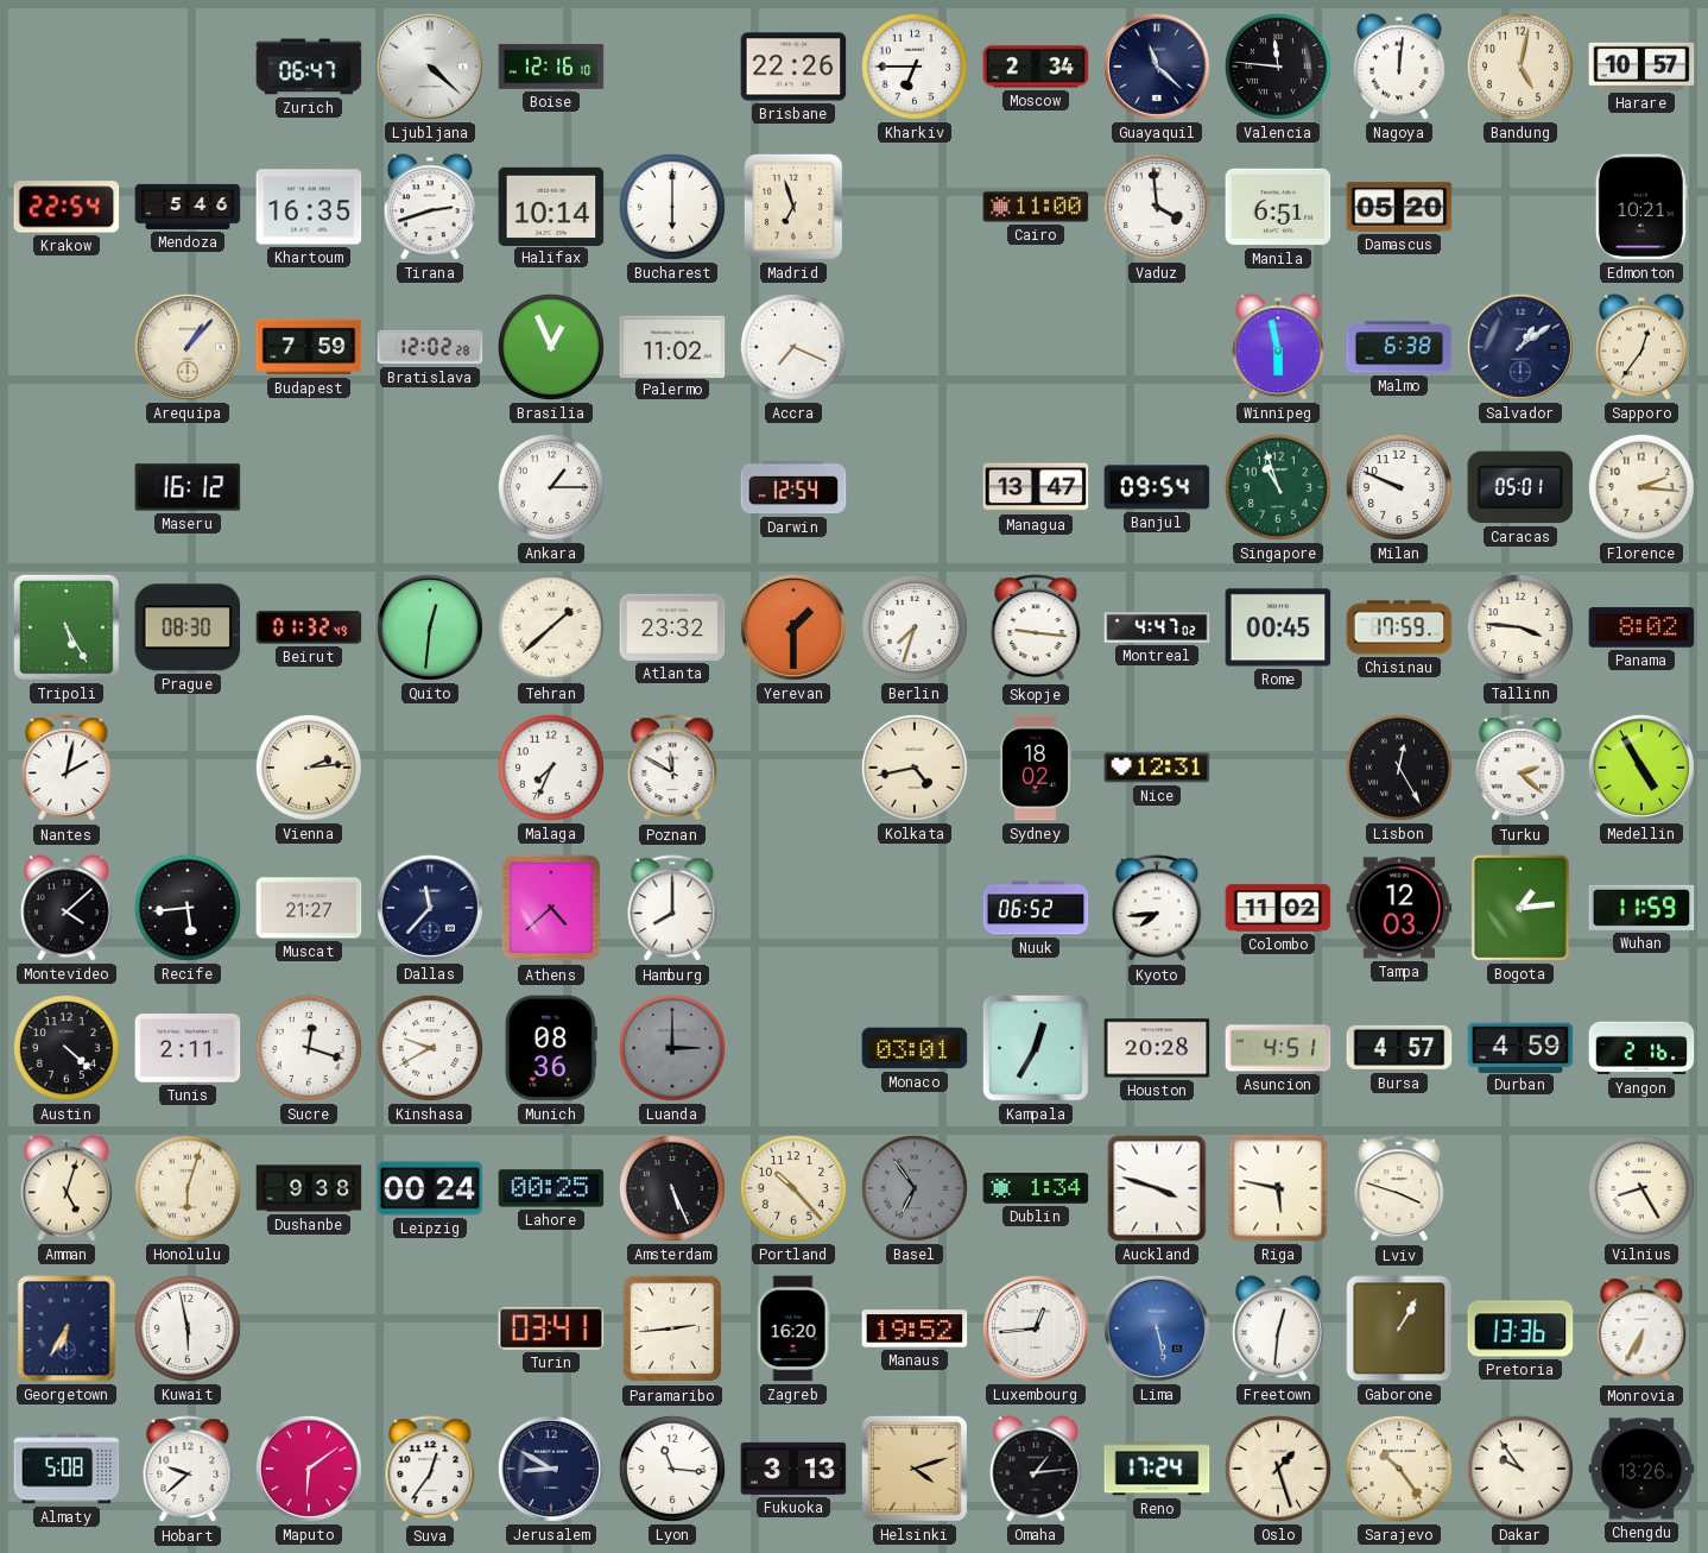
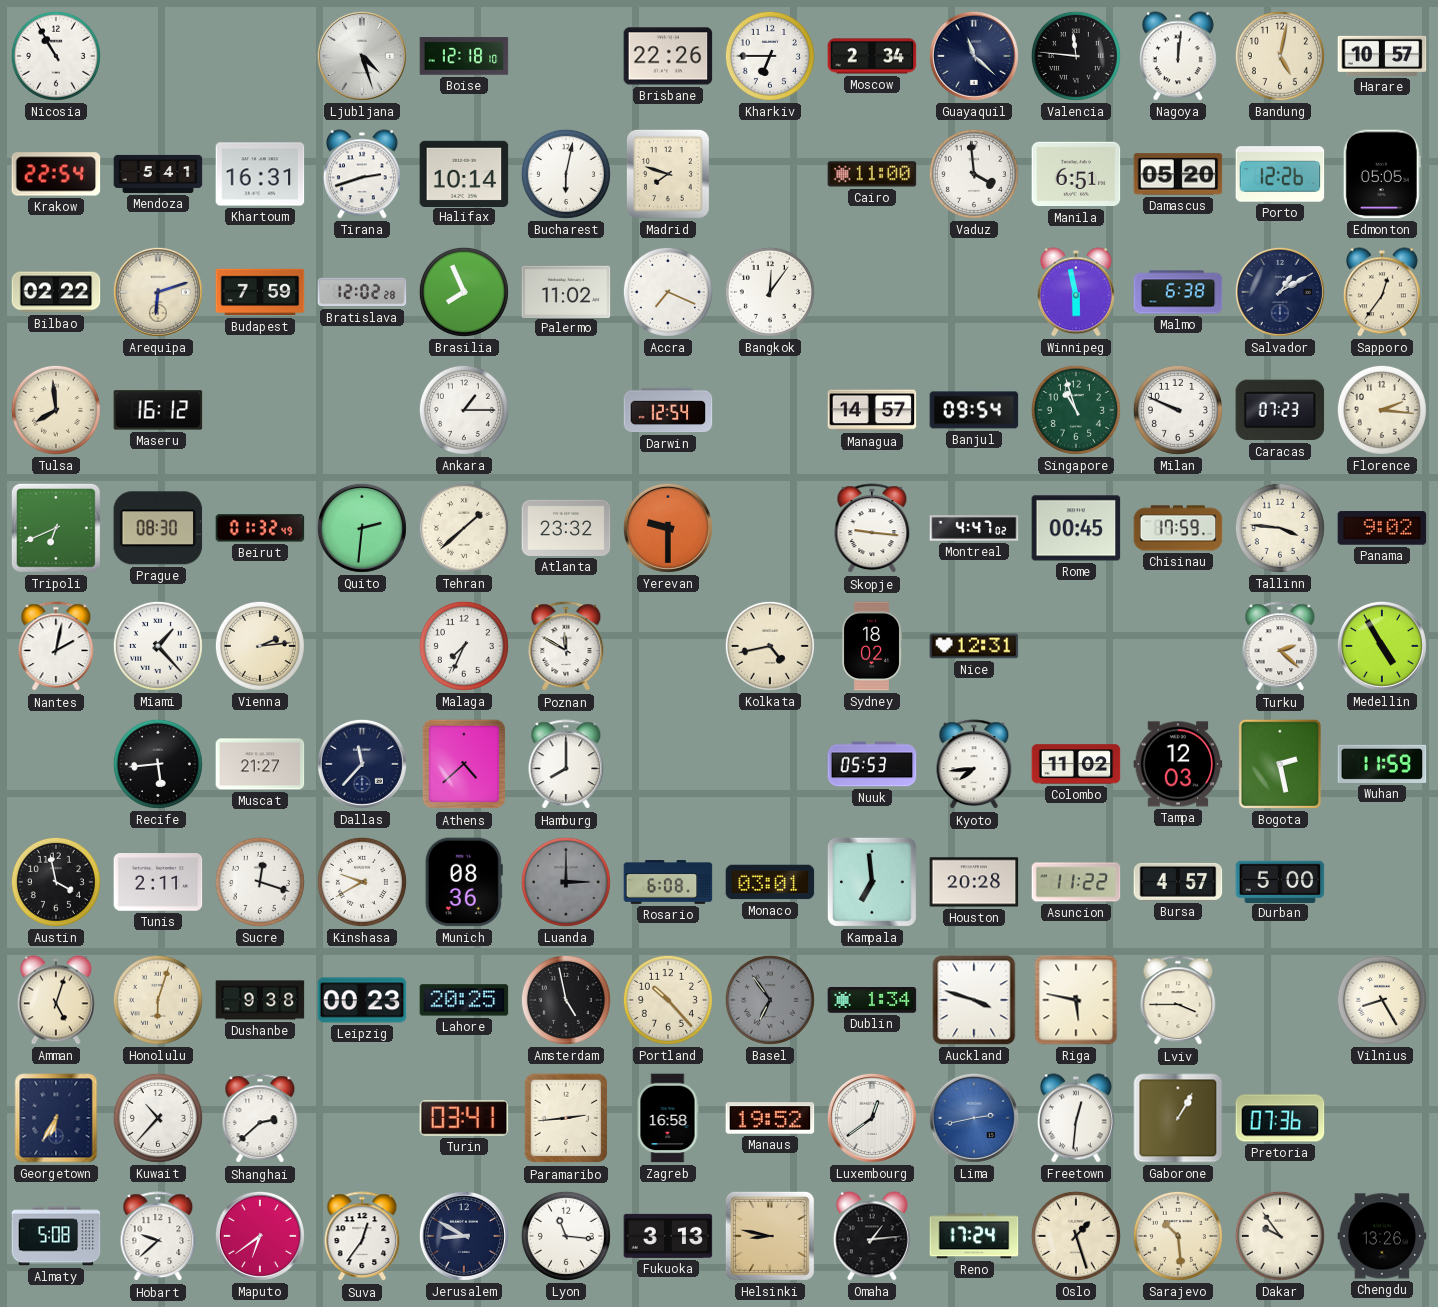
Nicosia: none -> 10:55 (56, 56)
Zurich: 06:47 -> none (309, 67)
Ljubljana: 4:22 -> 4:27 (362, 56)
Boise: 12:16 -> 12:18 (464, 56)
Mendoza: 5:46 -> 5:41 (158, 174)
Khartoum: 16:35 -> 16:31 (260, 174)
Bucharest: 6:00 -> 6:02 (566, 174)
Madrid: 6:57 -> 7:48 (668, 174)
Porto: none -> 12:26 (1280, 174)
Edmonton: 10:21 -> 05:05 (1382, 174)
Bilbao: none -> 02:22 (56, 292)
Arequipa: 1:07 -> 6:12 (158, 292)
Brasilia: 12:56 -> 7:56 (464, 292)
Bangkok: none -> 12:06 (770, 292)
Salvador: 1:09 -> 1:10 (1280, 292)
Tulsa: none -> 7:59 (56, 410)
Managua: 13:47 -> 14:57 (872, 410)
Caracas: 05:01 -> 07:23 (1280, 410)
Tripoli: 5:25 -> 6:41 (56, 528)
Quito: 12:31 -> 2:31 (362, 528)
Yerevan: 1:30 -> 9:30 (668, 528)
Berlin: 7:33 -> none (915, 627)
Panama: 8:02 -> 9:02 (1382, 528)
Miami: none -> 1:23 (158, 646)
Lisbon: 12:25 -> none (1399, 768)
Montevideo: 4:08 -> none (67, 908)
Nuuk: 06:52 -> 05:53 (872, 764)
Bogota: 1:14 -> 2:28 (1280, 764)
Austin: 4:22 -> 3:58 (56, 882)
Rosario: none -> 6:08 (668, 882)
Kampala: 12:35 -> 6:59 (872, 882)
Asuncion: 4:51 -> 11:22 (1076, 882)
Durban: 4:59 -> 5:00 (1280, 881)
Yangon: 2:16 -> none (1641, 1048)
Leipzig: 00:24 -> 00:23 (362, 1000)
Lahore: 00:25 -> 20:25 (464, 1000)
Amsterdam: 5:26 -> 4:58 (566, 1000)
Lviv: 3:48 -> 3:45 (1178, 1001)
Kuwait: 5:58 -> 10:37 (158, 1118)
Shanghai: none -> 2:38 (260, 1119)
Zagreb: 16:20 -> 16:58 (668, 1118)
Luxembourg: 12:44 -> 12:39 (872, 1118)
Lima: 5:28 -> 2:43 (974, 1118)
Pretoria: 13:36 -> 07:36 (1280, 1118)
Monrovia: 6:35 -> none (1641, 1330)
Maputo: 6:09 -> 6:39 (260, 1236)
Helsinki: 4:12 -> 8:47 (770, 1236)
Sarajevo: 10:24 -> 10:29 (1178, 1236)
